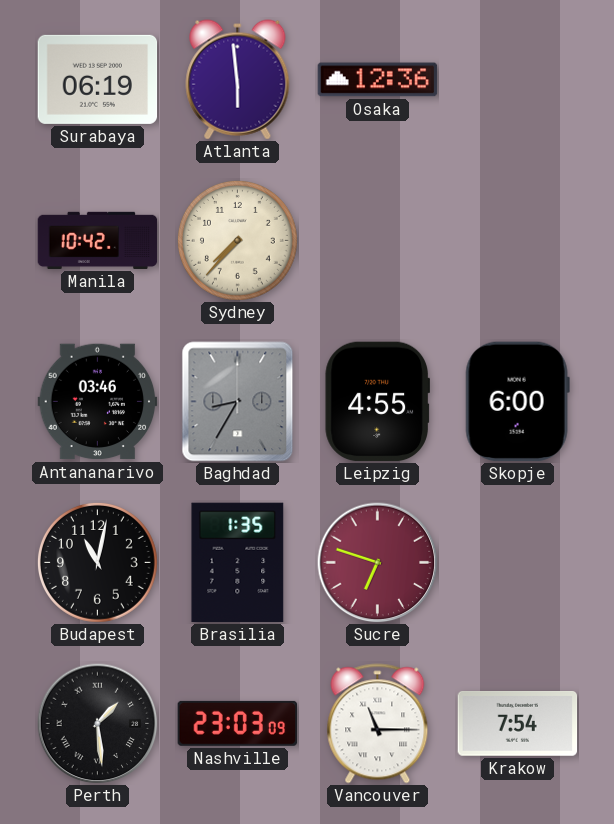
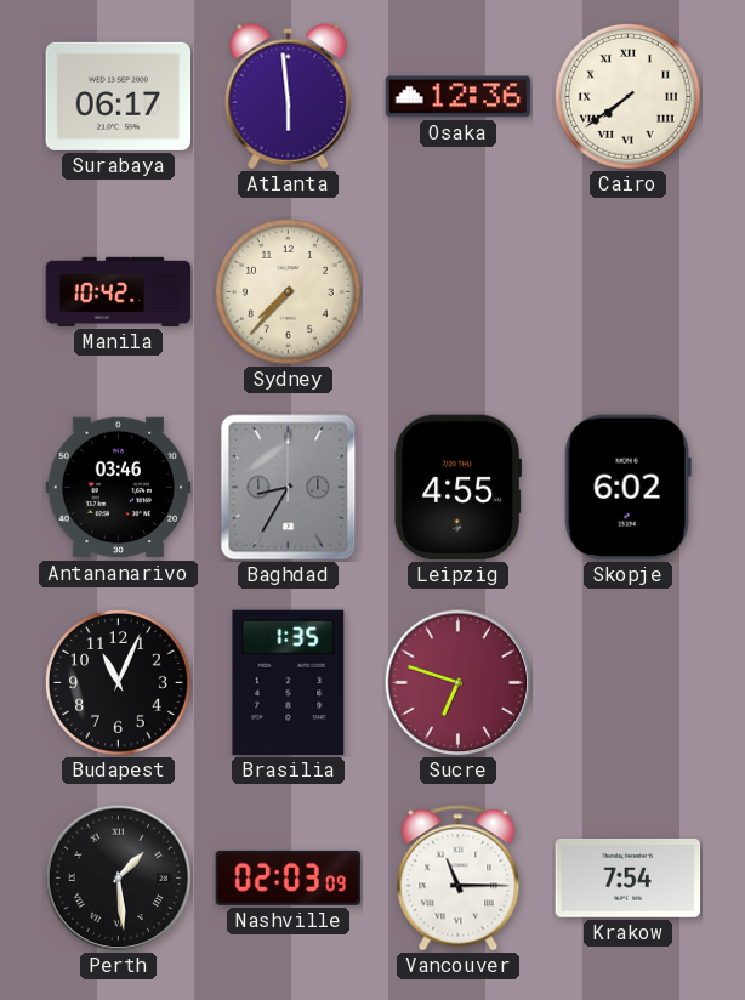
Surabaya: 06:19 -> 06:17 (119, 96)
Cairo: none -> 7:39 (627, 96)
Skopje: 6:00 -> 6:02 (627, 488)
Budapest: 11:02 -> 11:04 (118, 682)
Nashville: 23:03 -> 02:03 (289, 877)
